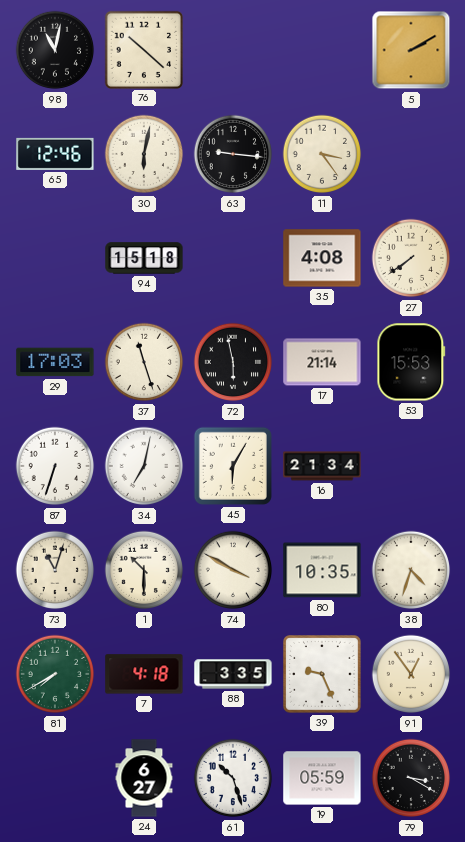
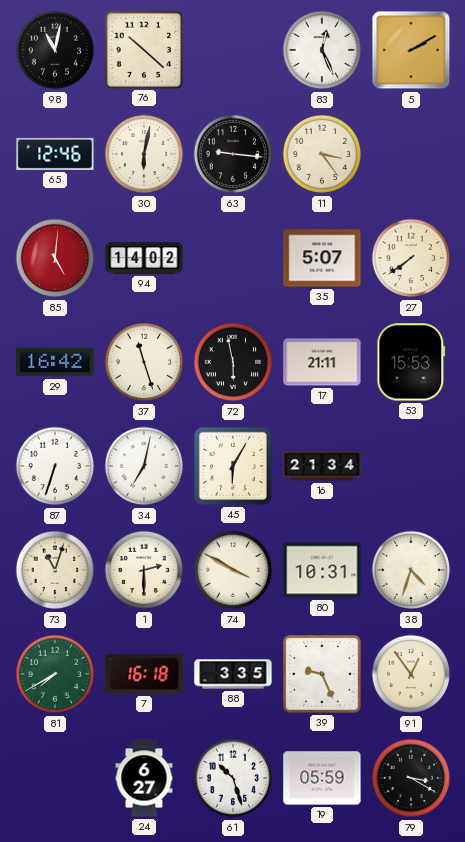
83: none -> 12:26 (322, 50)
85: none -> 5:01 (55, 258)
94: 15:18 -> 14:02 (144, 258)
35: 4:08 -> 5:07 (322, 258)
29: 17:03 -> 16:42 (55, 362)
17: 21:14 -> 21:11 (322, 362)
1: 10:30 -> 2:30 (144, 570)
80: 10:35 -> 10:31 (322, 570)
7: 4:18 -> 16:18 (144, 674)
